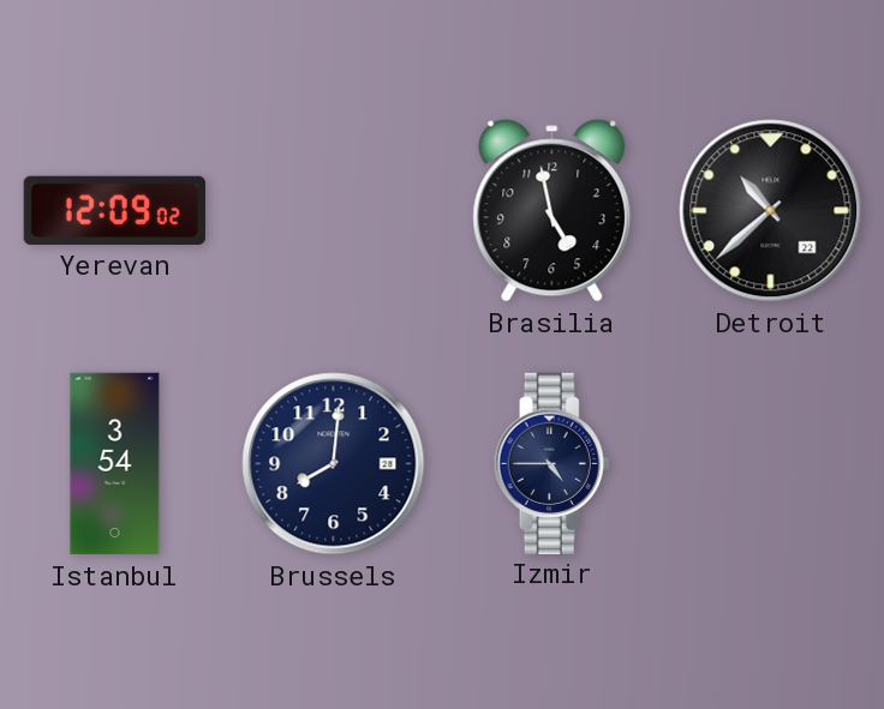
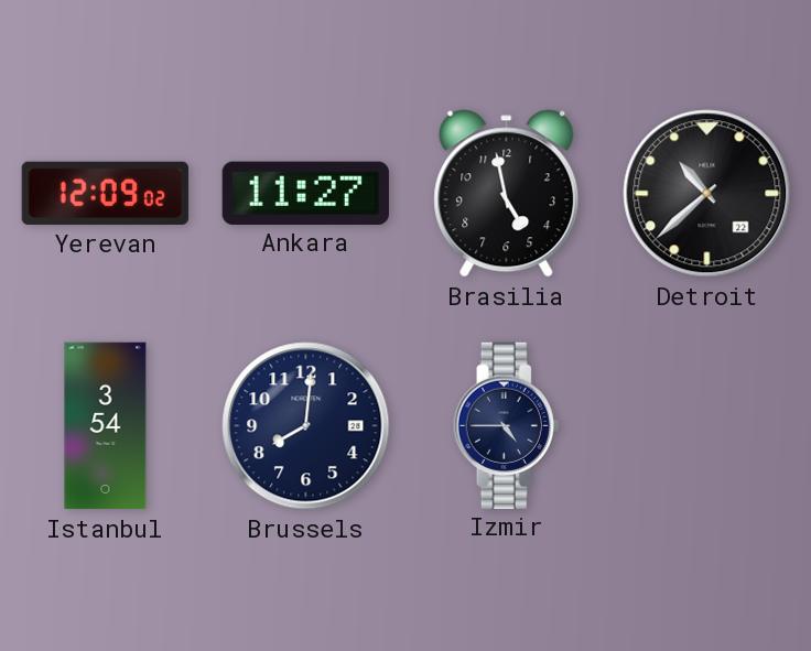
Ankara: none -> 11:27 (305, 193)
